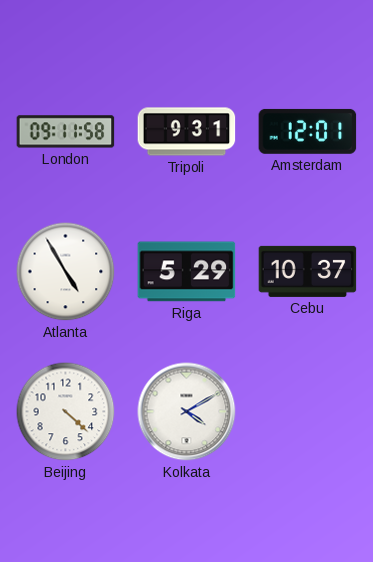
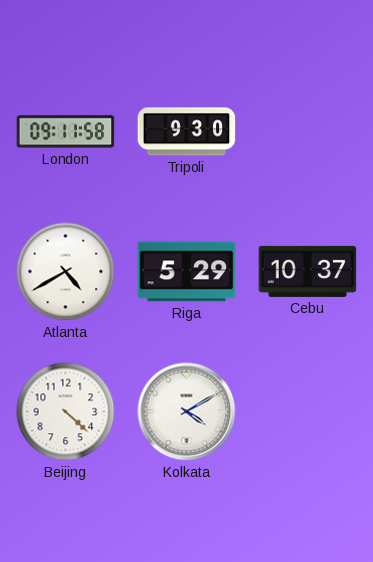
Tripoli: 9:31 -> 9:30 (187, 132)
Amsterdam: 12:01 -> none (308, 131)
Atlanta: 4:55 -> 4:40 (66, 272)
